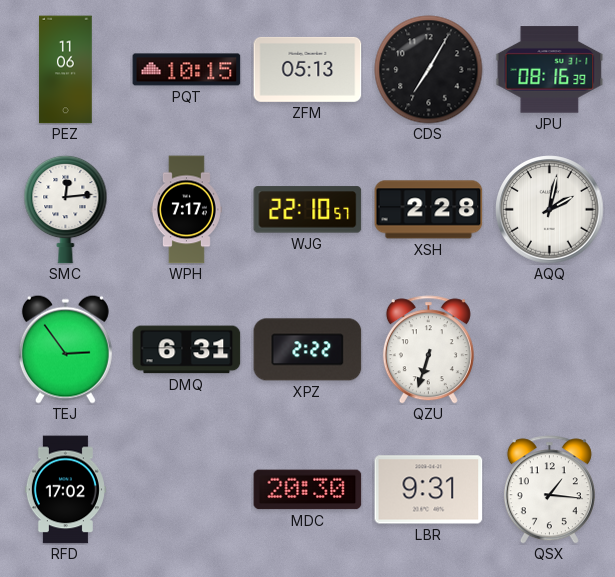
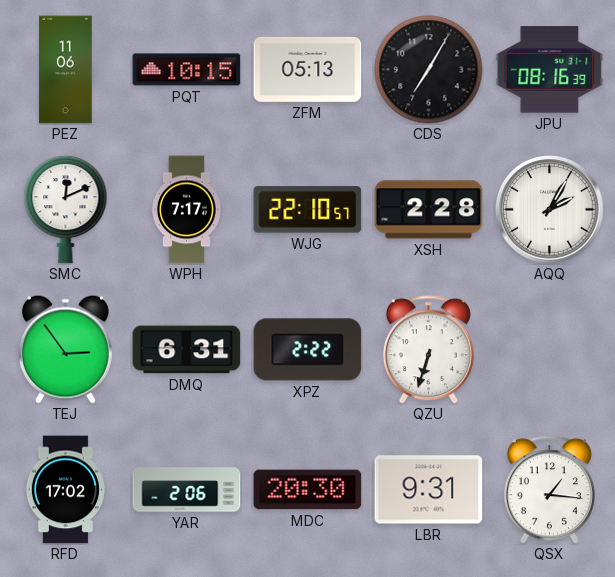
SMC: 12:14 -> 12:11 (66, 209)
AQQ: 2:02 -> 2:05 (550, 210)
YAR: none -> 2:06 (187, 490)
